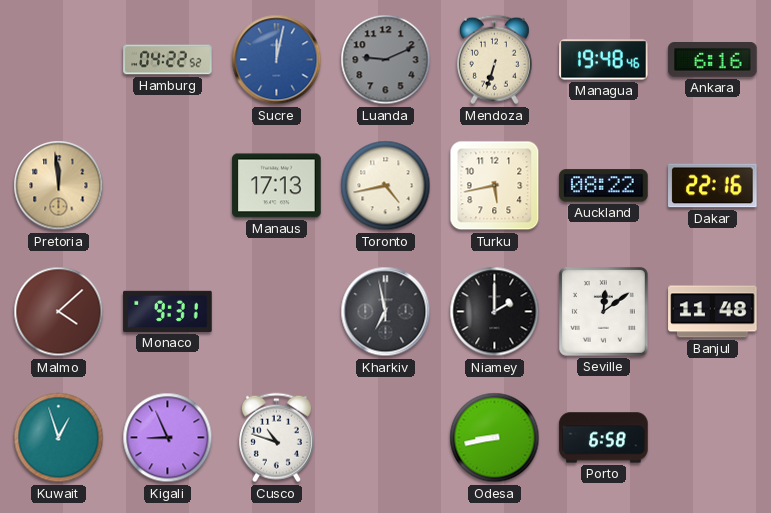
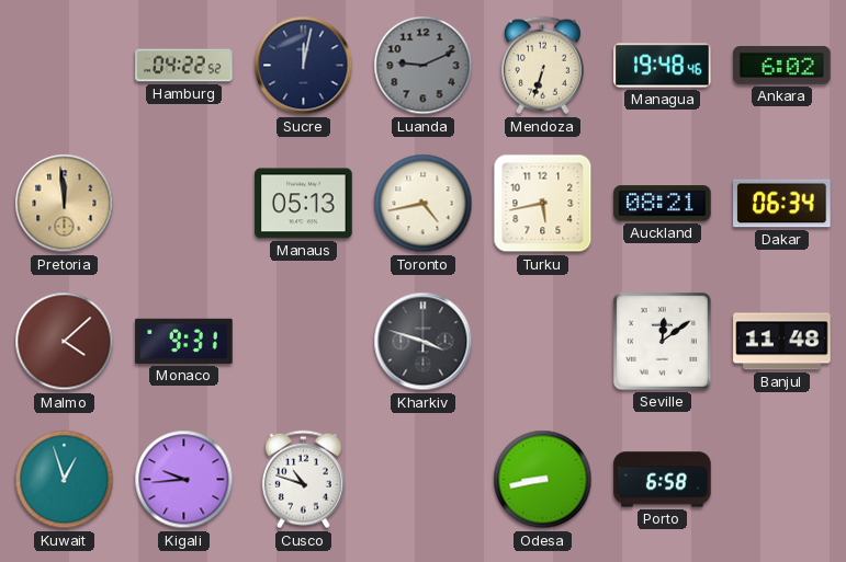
Sucre dial: blue -> navy (304, 66)
Ankara: 6:16 -> 6:02 (782, 66)
Manaus: 17:13 -> 05:13 (304, 204)
Auckland: 08:22 -> 08:21 (663, 204)
Dakar: 22:16 -> 06:34 (782, 204)
Kharkiv: 6:58 -> 3:48 (424, 342)
Niamey: 2:00 -> none (495, 312)
Kigali: 8:56 -> 9:44 (184, 480)
